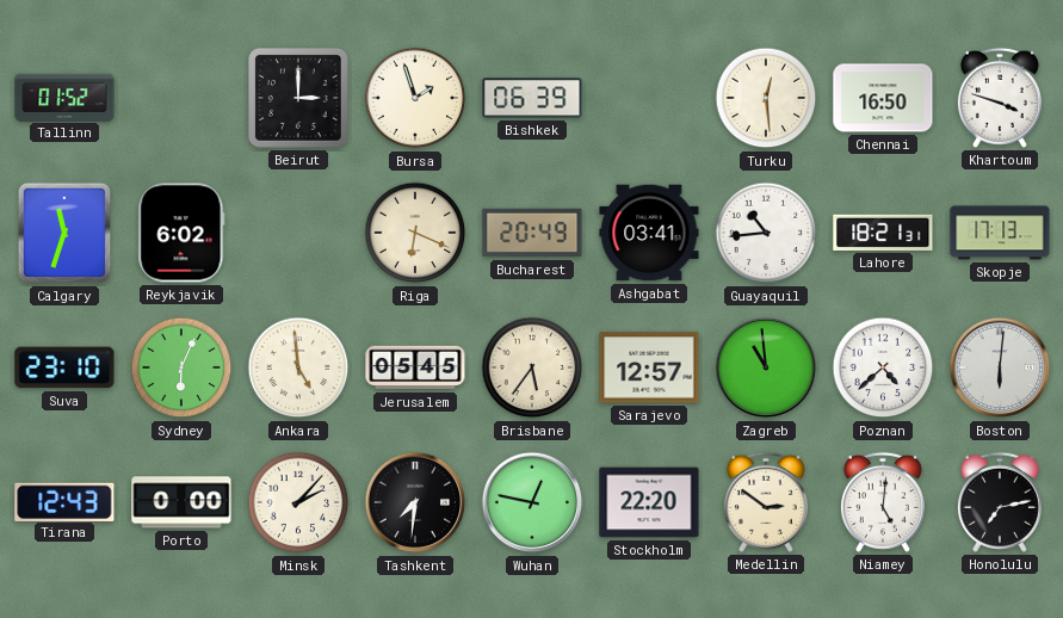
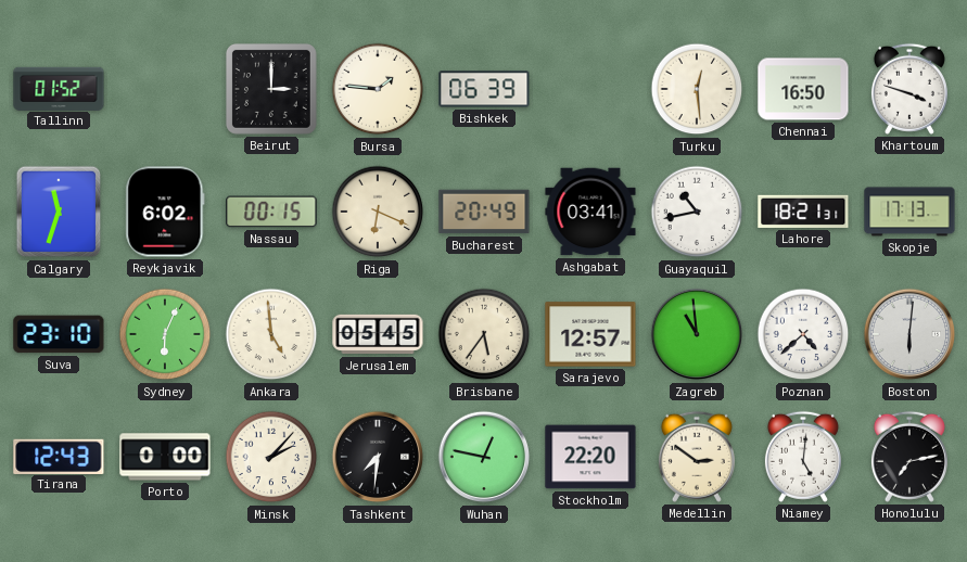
Bursa: 1:57 -> 1:46 (378, 89)
Nassau: none -> 00:15 (271, 212)
Guayaquil: 10:44 -> 10:43 (697, 212)
